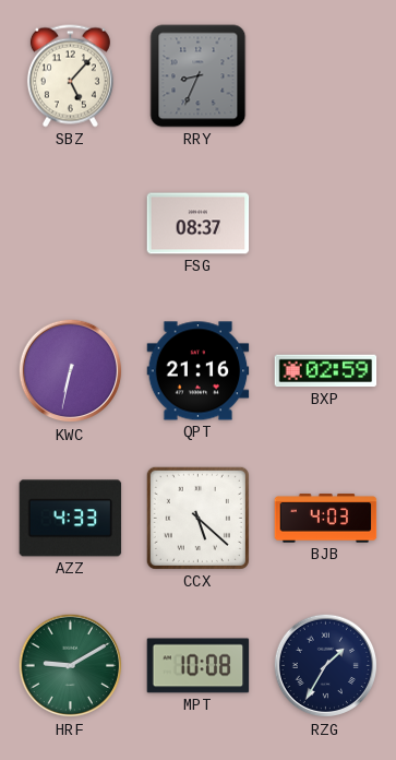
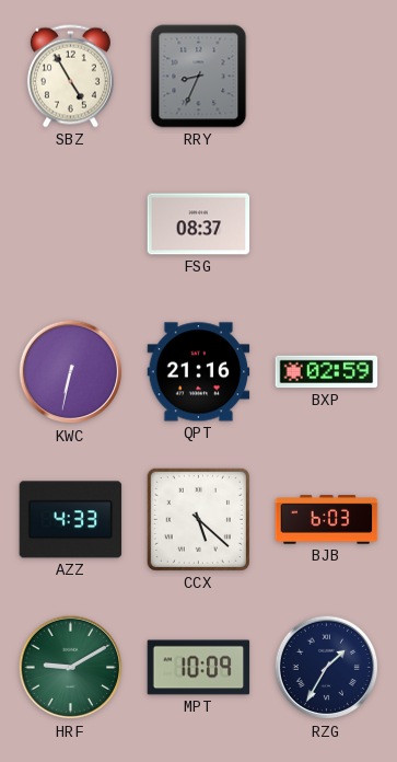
SBZ: 5:07 -> 4:55 (70, 77)
BJB: 4:03 -> 6:03 (327, 520)
MPT: 10:08 -> 10:09 (199, 668)
